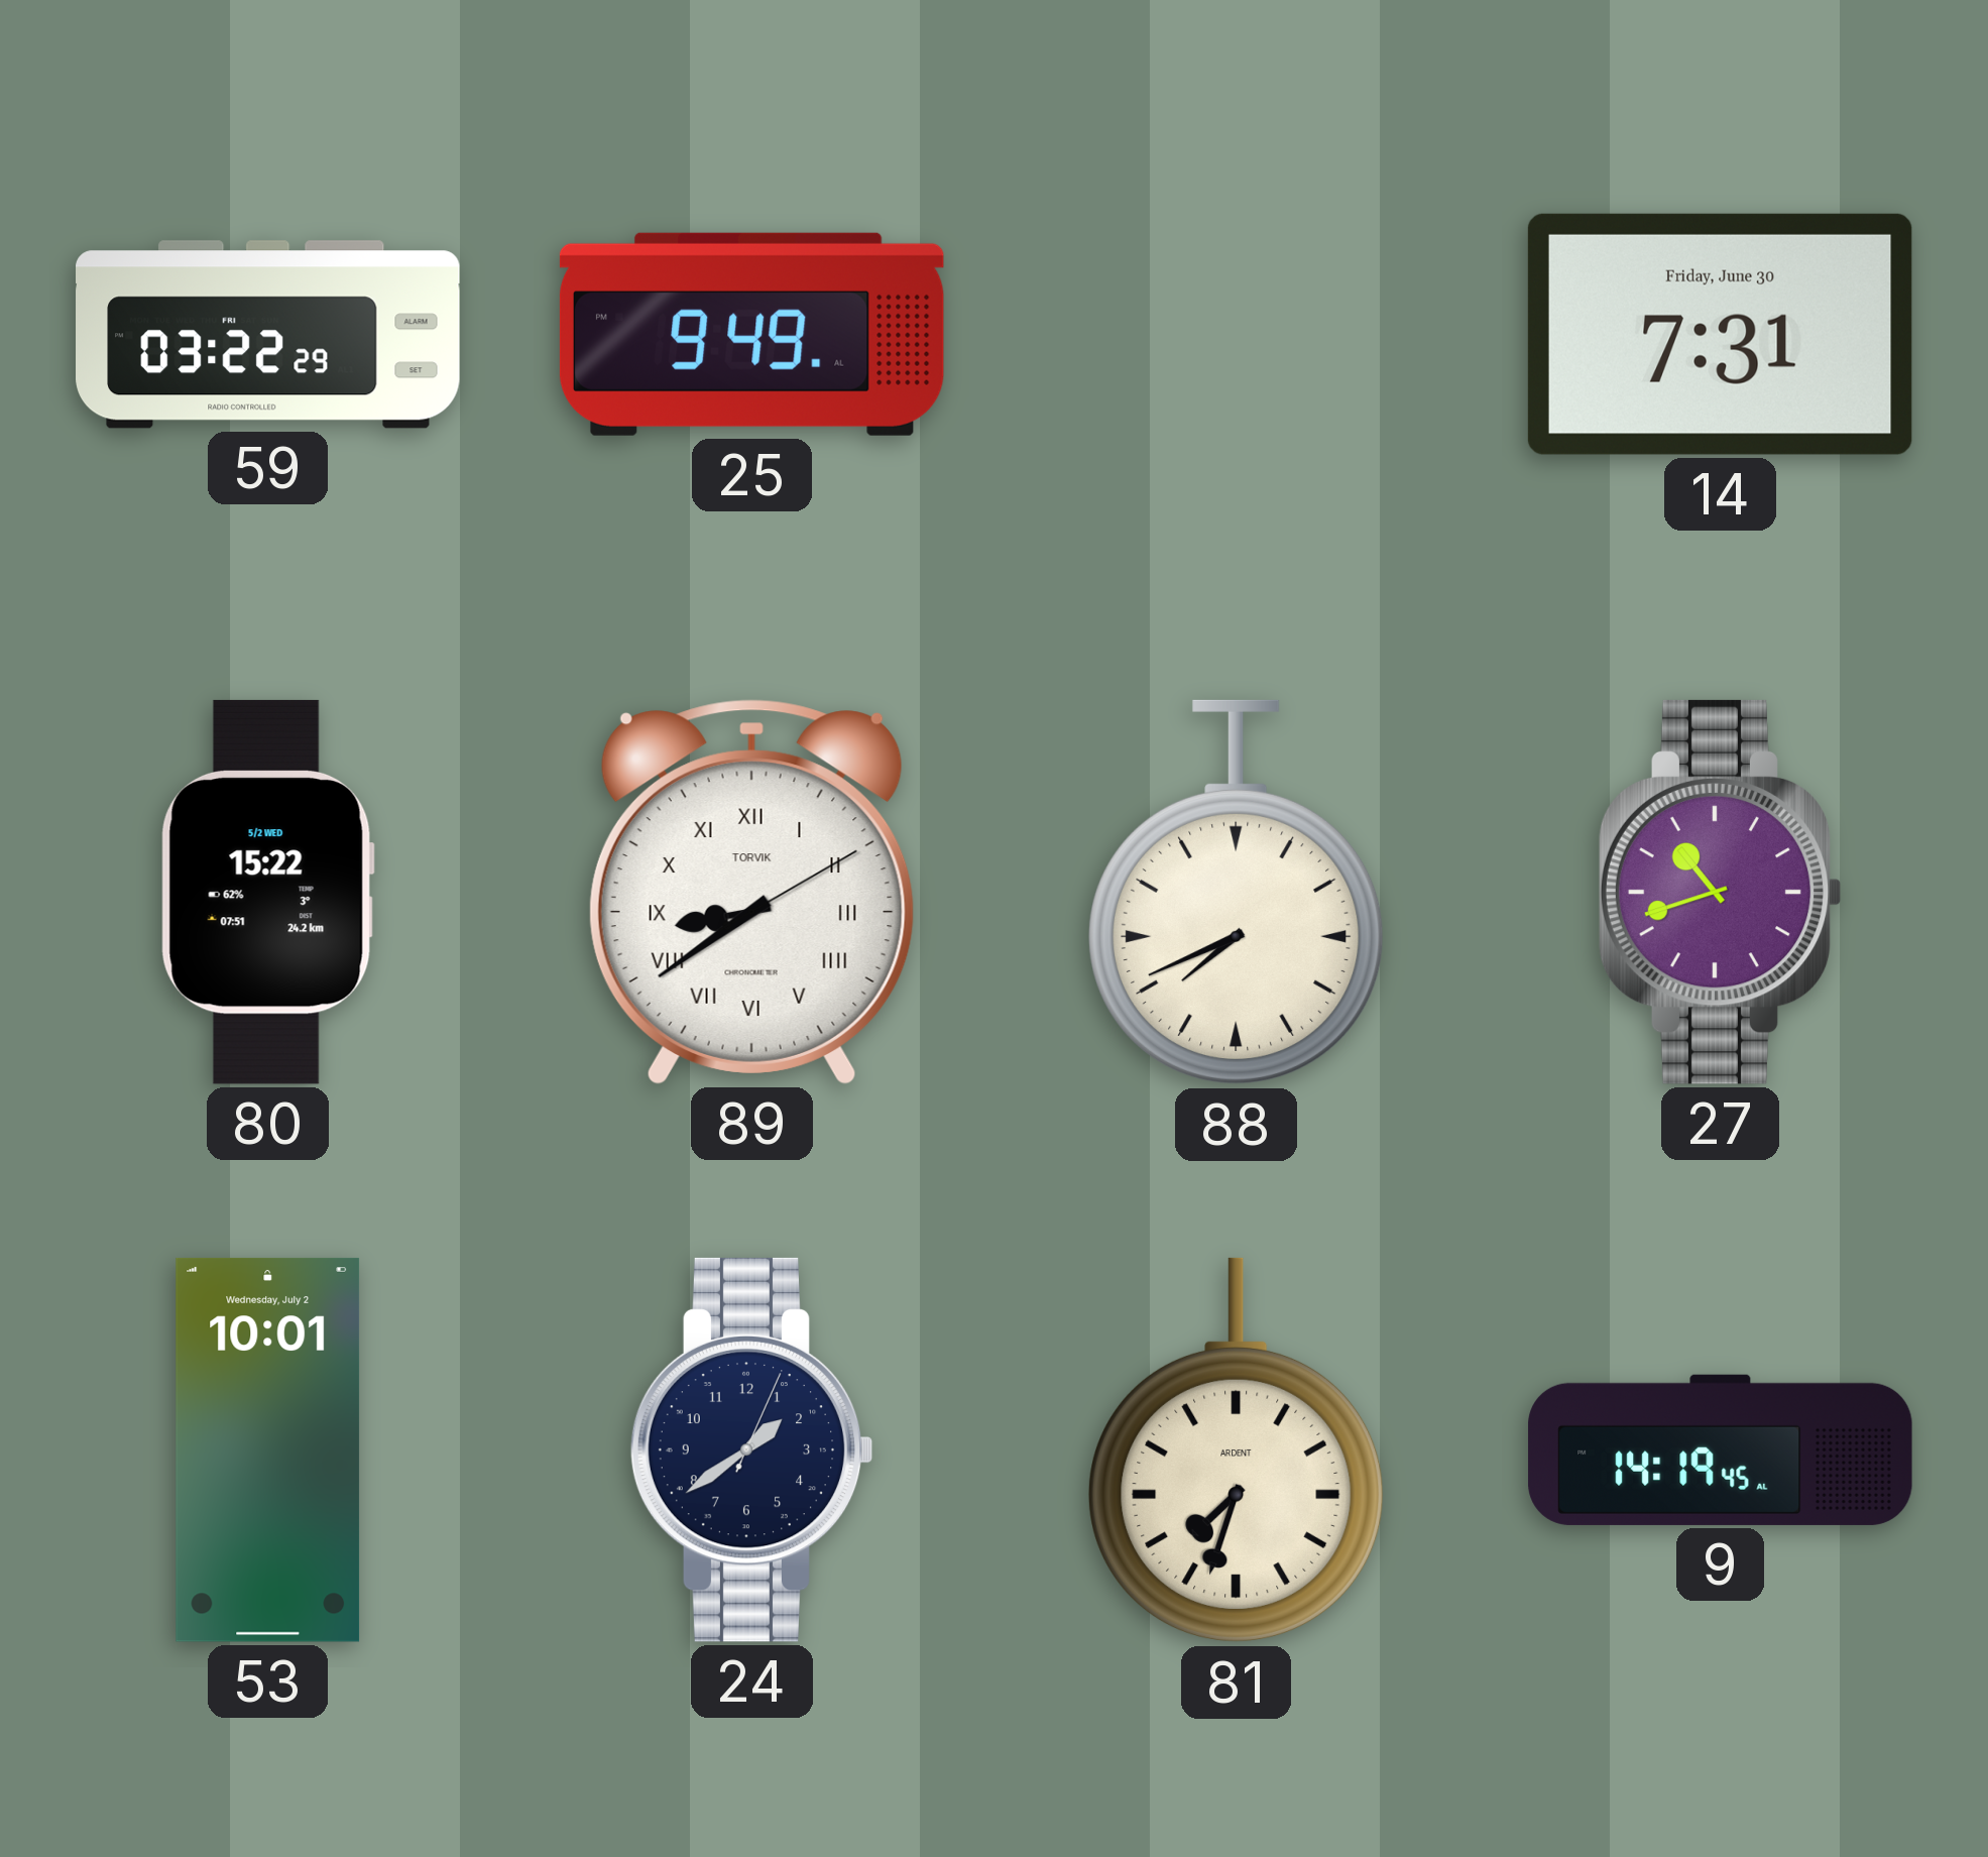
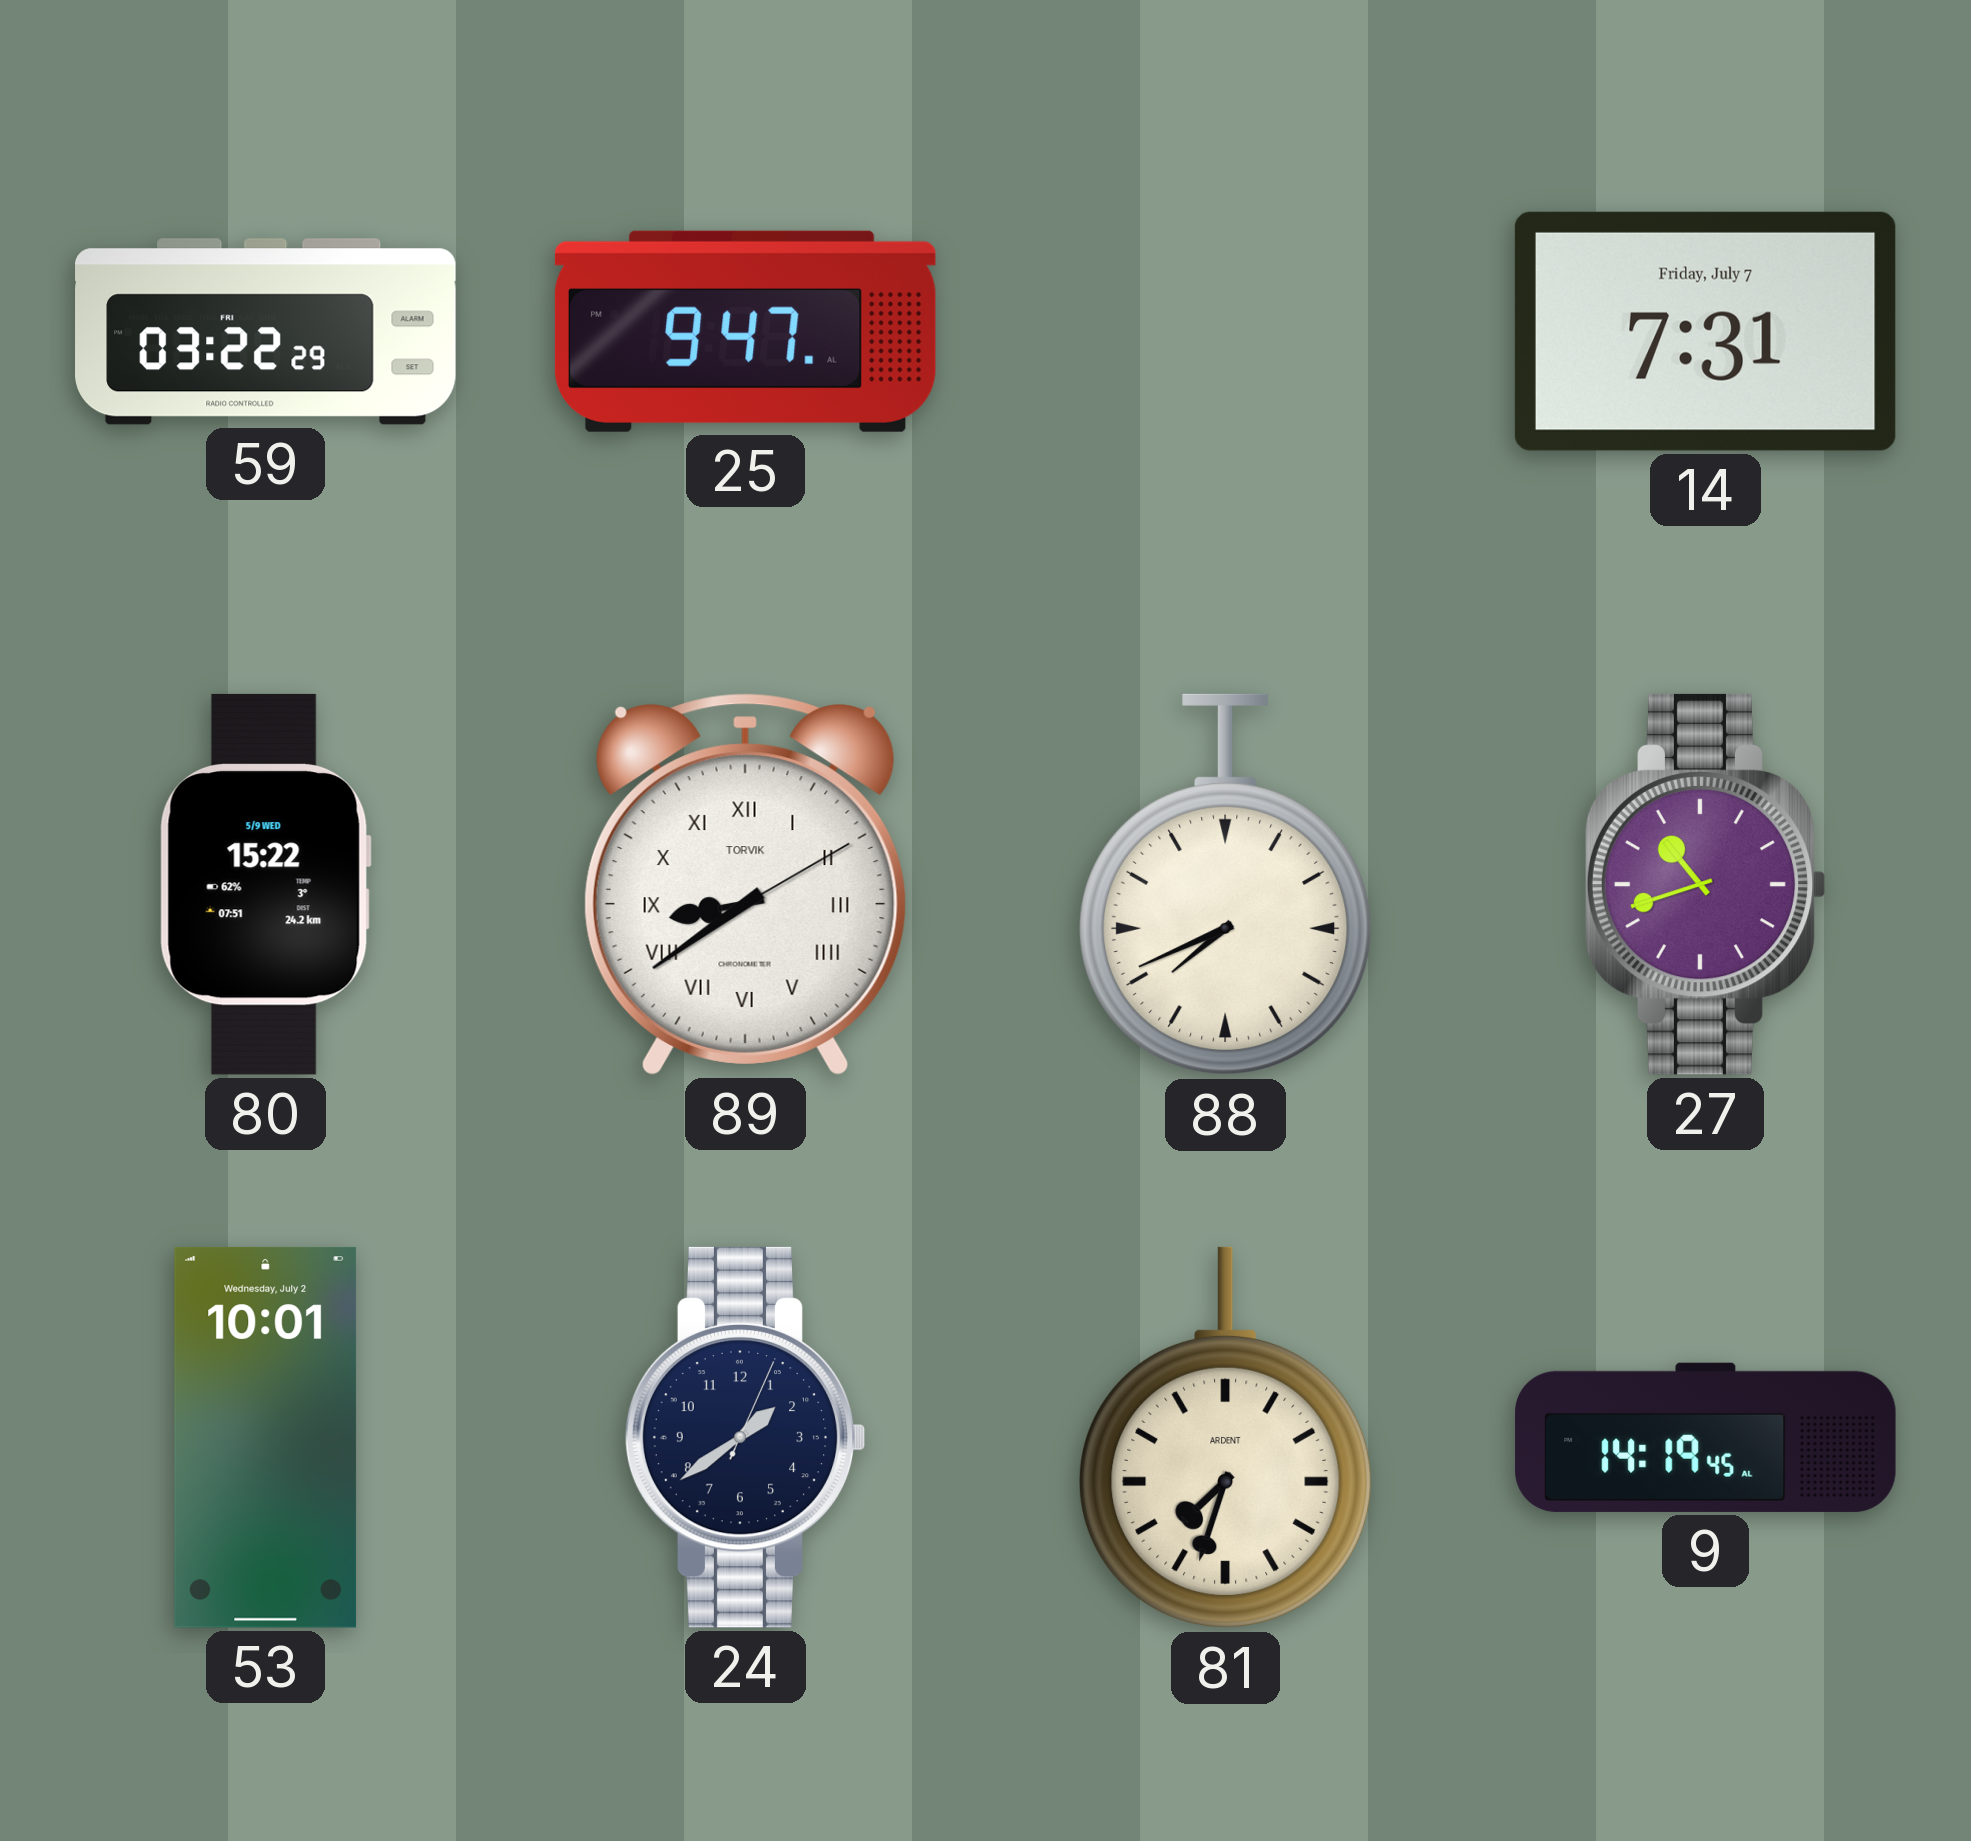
25: 9:49 -> 9:47 (745, 331)
14 date: Friday, June 30 -> Friday, July 7 (1705, 331)
80 date: 5/2 WED -> 5/9 WED (265, 884)
